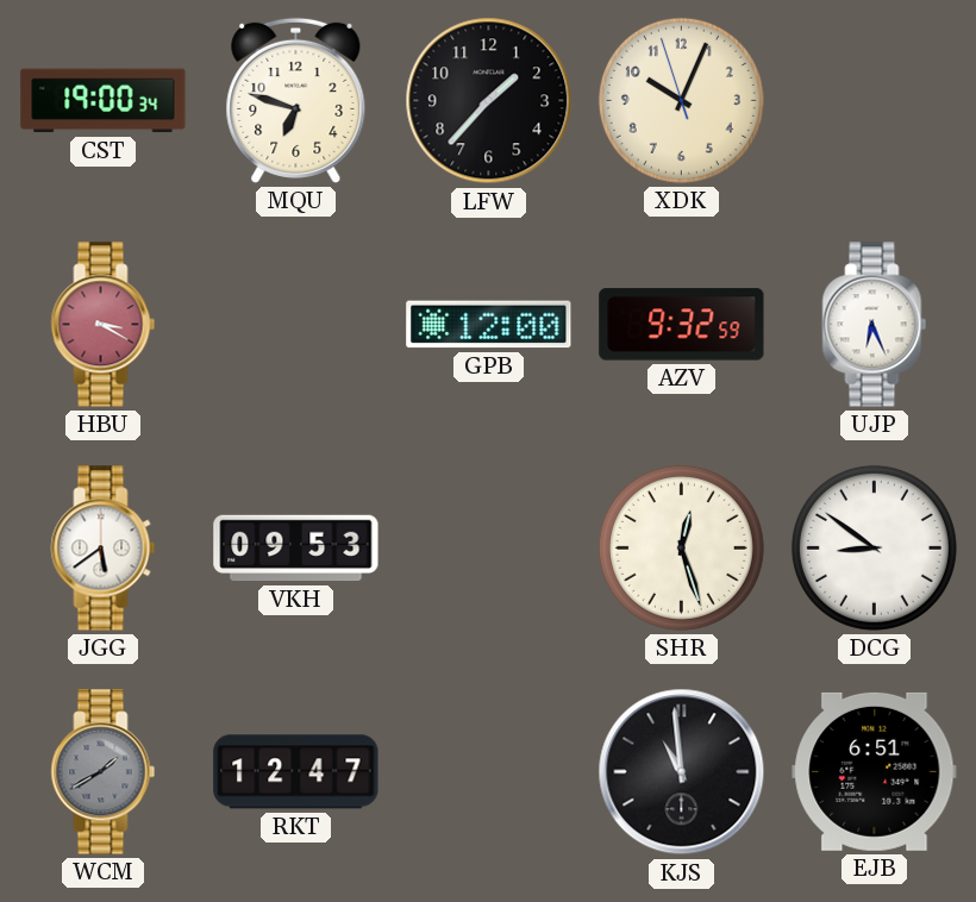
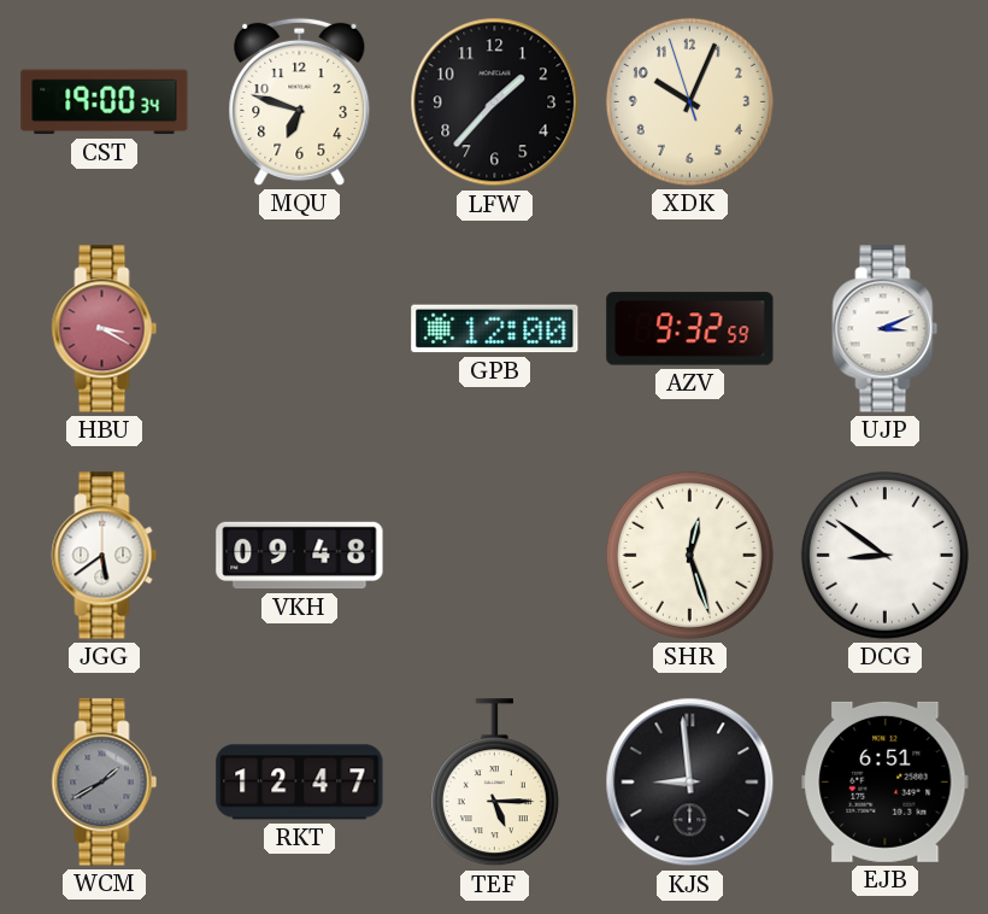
UJP: 6:26 -> 3:11 (886, 329)
VKH: 09:53 -> 09:48 (300, 556)
TEF: none -> 5:15 (494, 783)
KJS: 10:59 -> 8:59 (690, 783)
